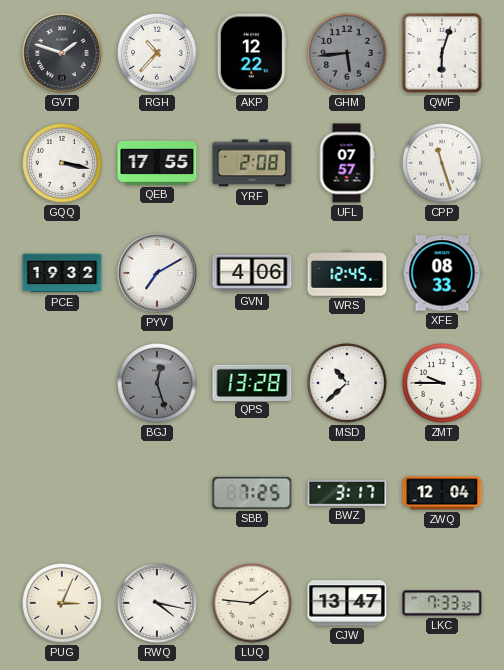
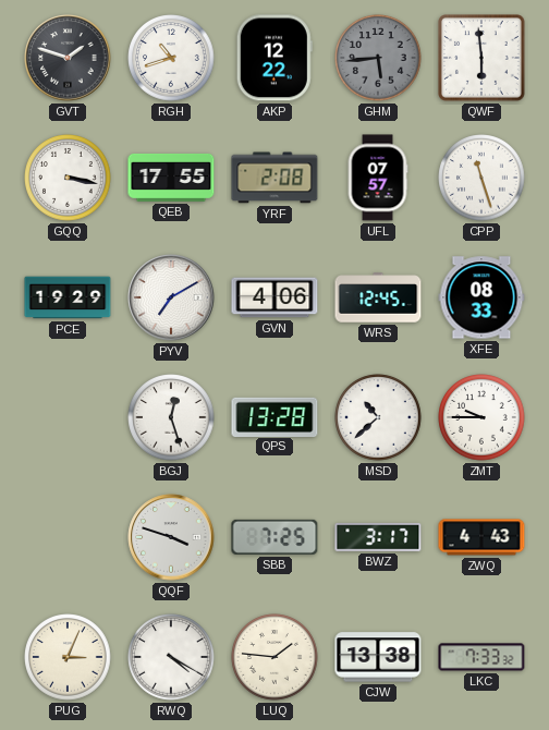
RGH: 10:37 -> 10:42 (171, 58)
QWF: 6:03 -> 5:59 (483, 59)
PCE: 19:32 -> 19:29 (68, 297)
BGJ dial: grey -> white (171, 417)
QQF: none -> 3:48 (171, 537)
ZWQ: 12:04 -> 4:43 (481, 537)
RWQ: 4:17 -> 4:20 (171, 657)
CJW: 13:47 -> 13:38 (378, 657)
